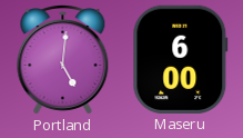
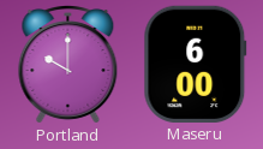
Portland: 5:01 -> 10:00 (68, 65)
